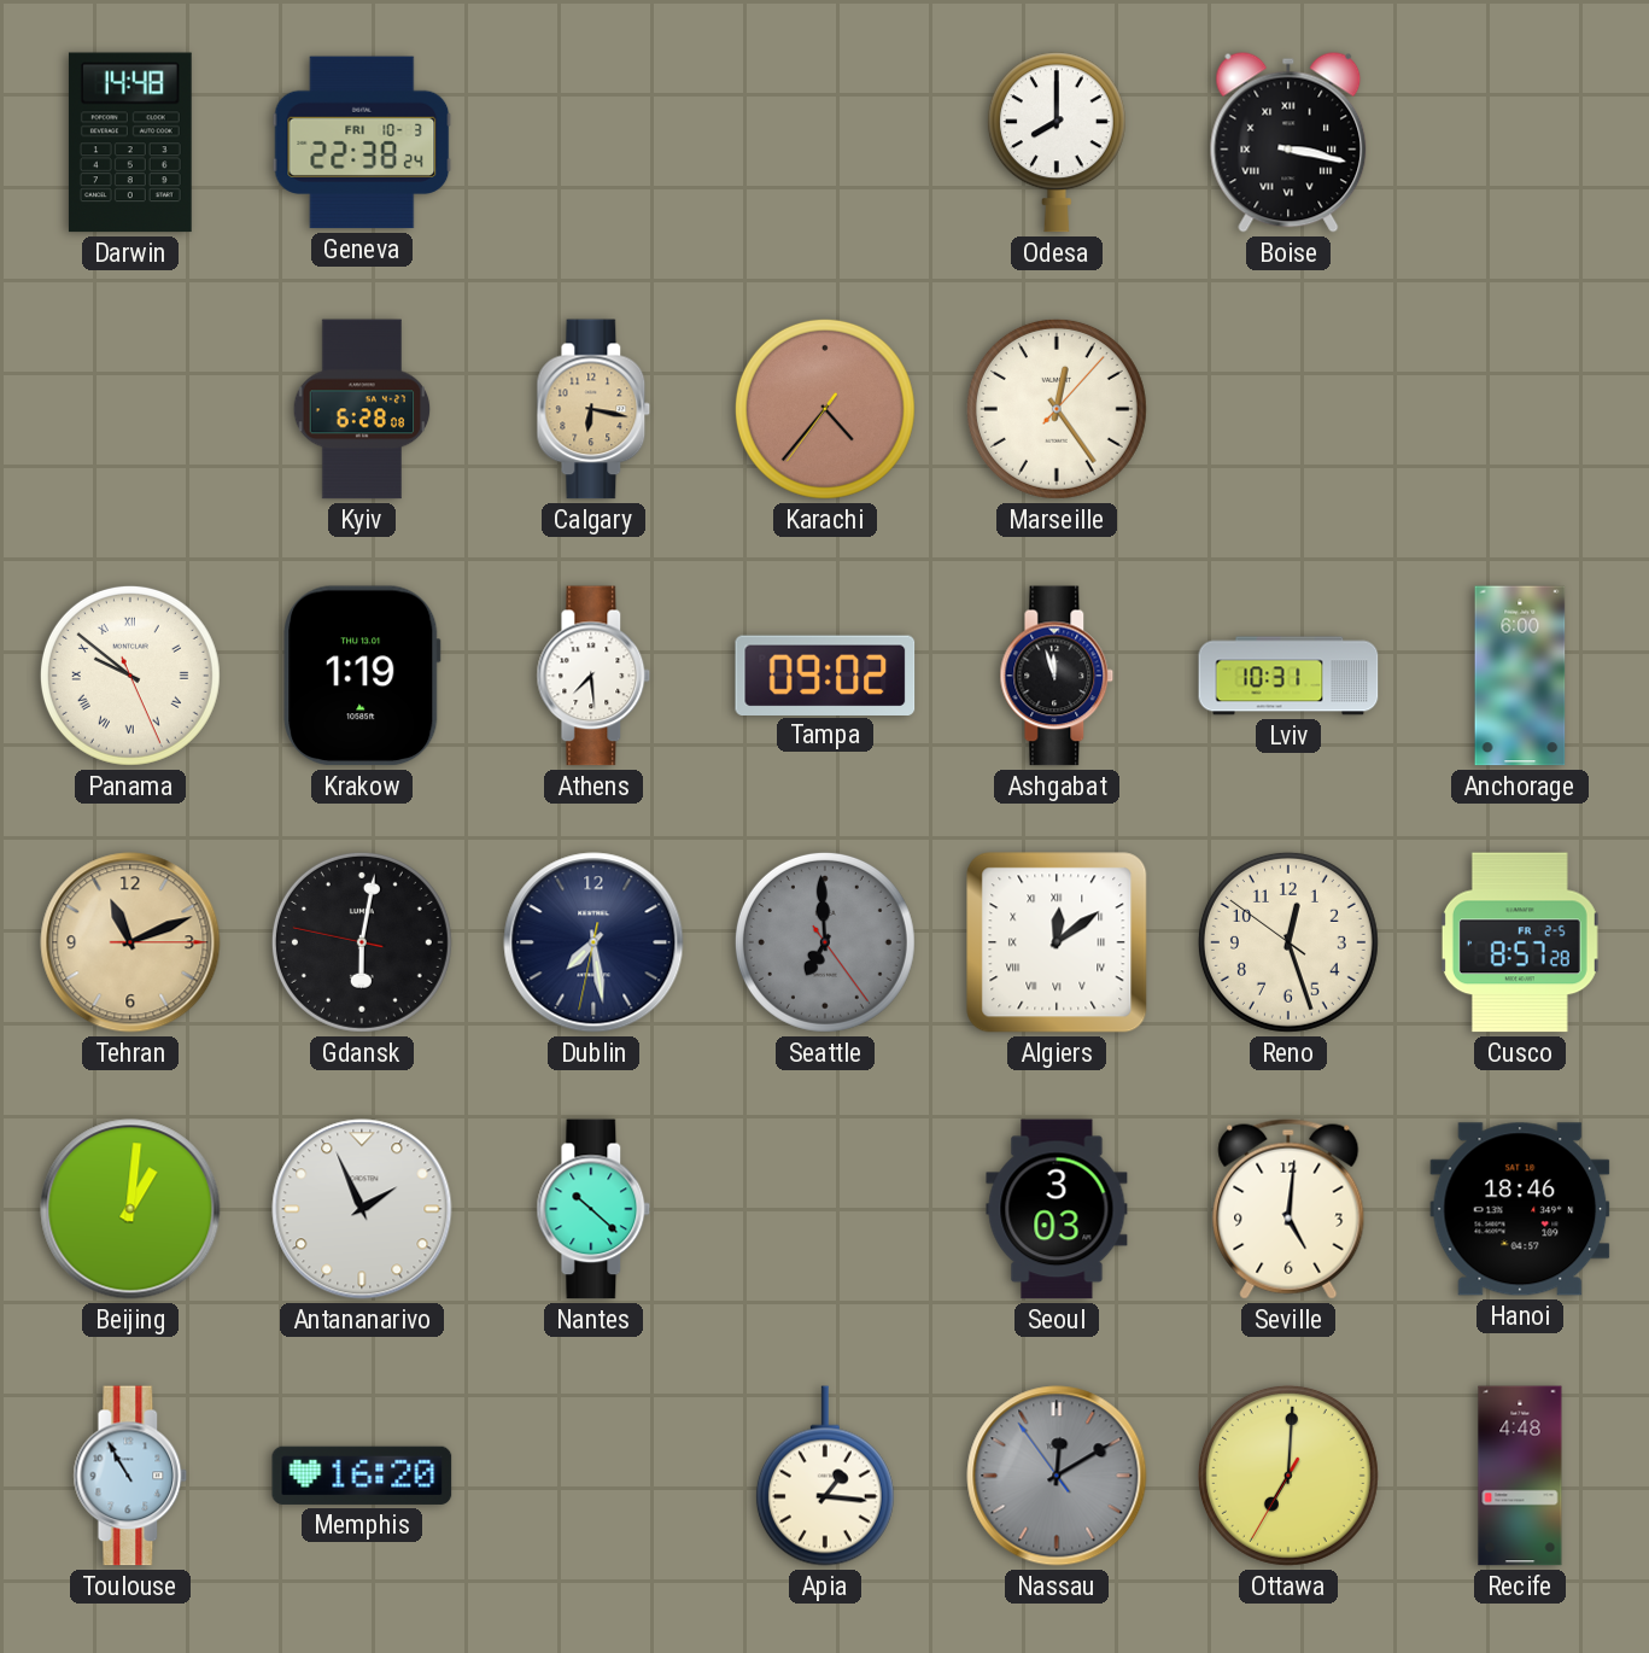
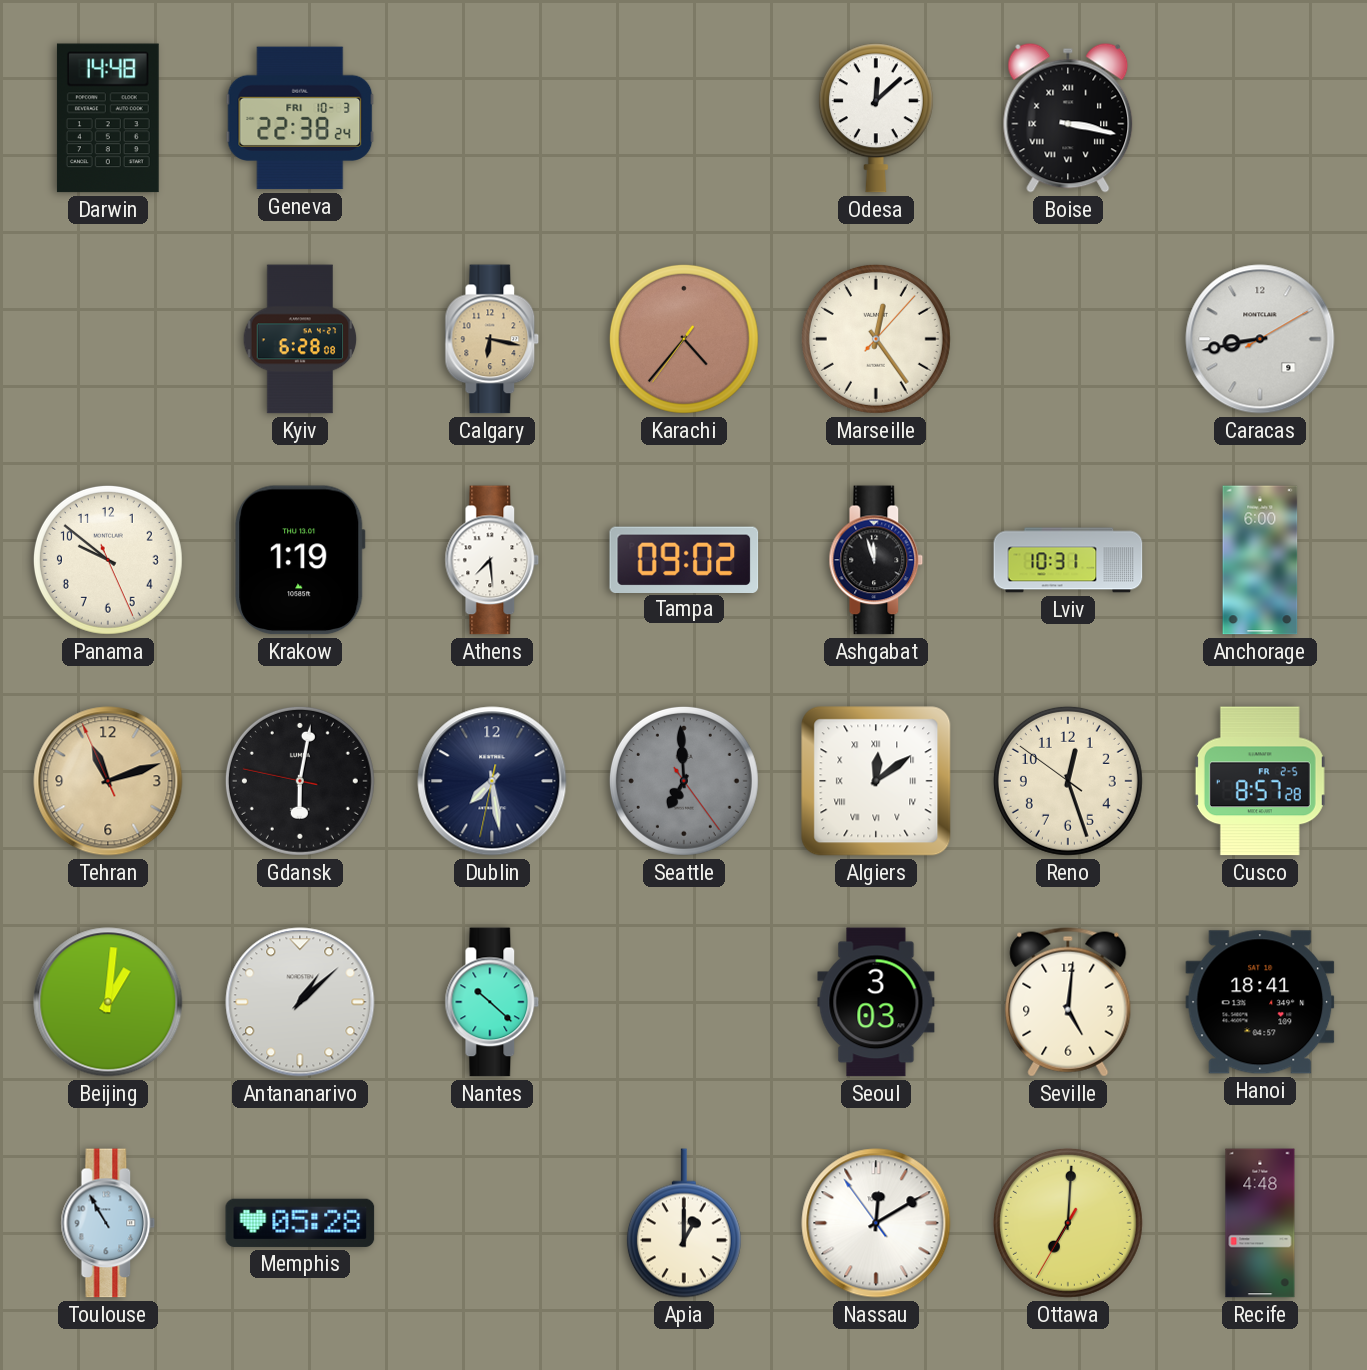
Odesa: 8:00 -> 12:08 (876, 118)
Caracas: none -> 8:43 (1260, 339)
Panama numerals: Roman -> Arabic (108, 560)
Tehran: 11:11:15 -> 11:11:56 (108, 781)
Antananarivo: 1:56 -> 1:08 (300, 1002)
Hanoi: 18:46 -> 18:41 (1260, 1002)
Memphis: 16:20 -> 05:28 (300, 1223)
Apia: 1:16 -> 1:00 (684, 1223)
Nassau dial: grey -> white (876, 1223)
